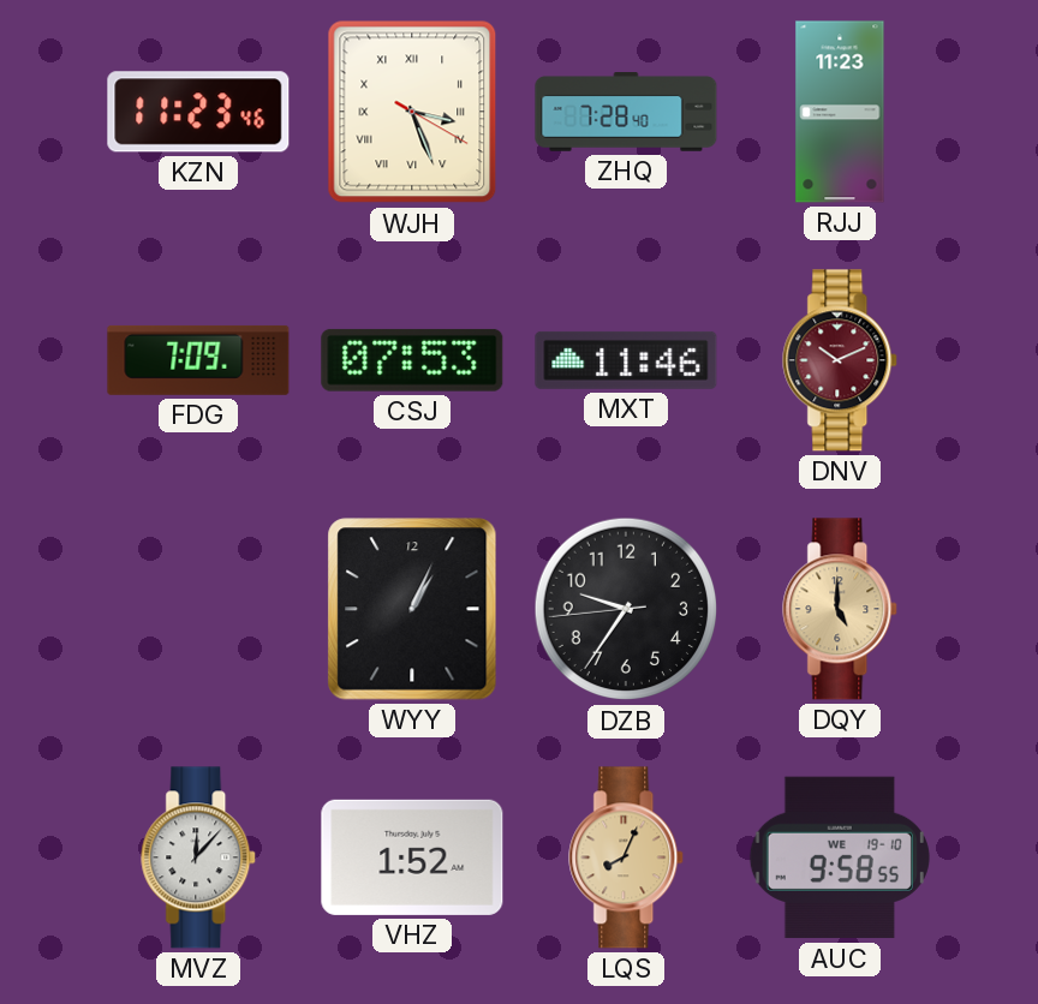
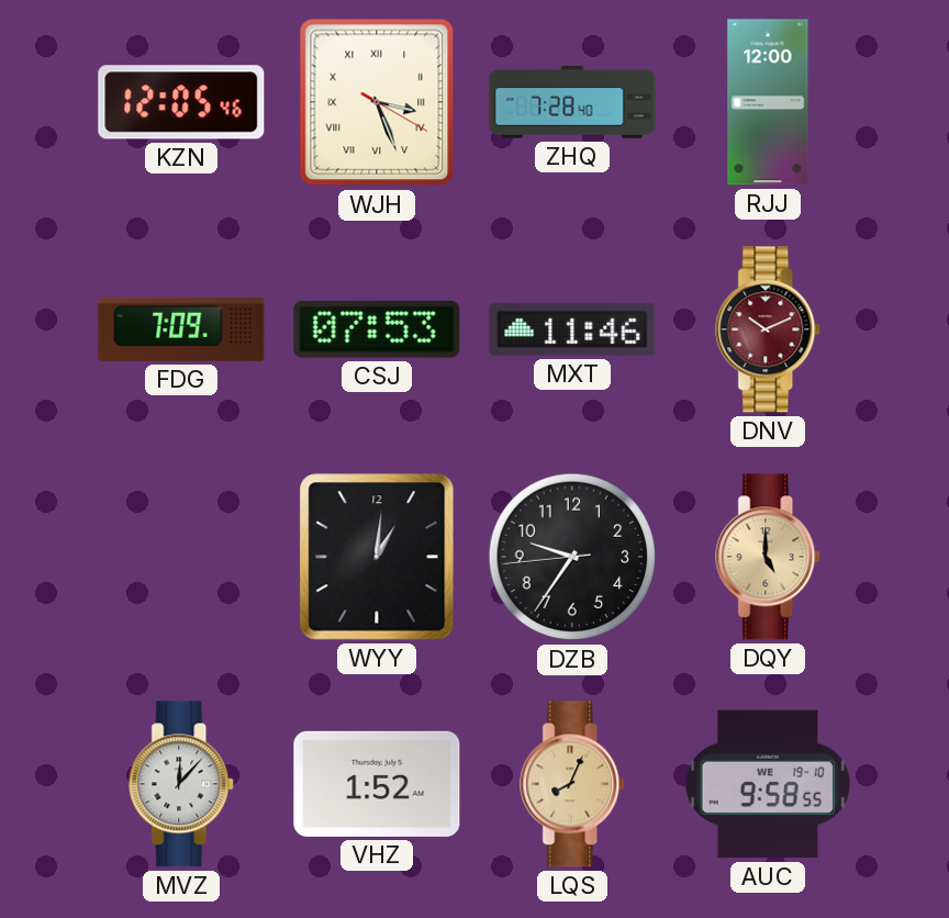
KZN: 11:23 -> 12:05 (181, 102)
RJJ: 11:23 -> 12:00 (768, 102)
WYY: 1:04 -> 1:01 (377, 557)
